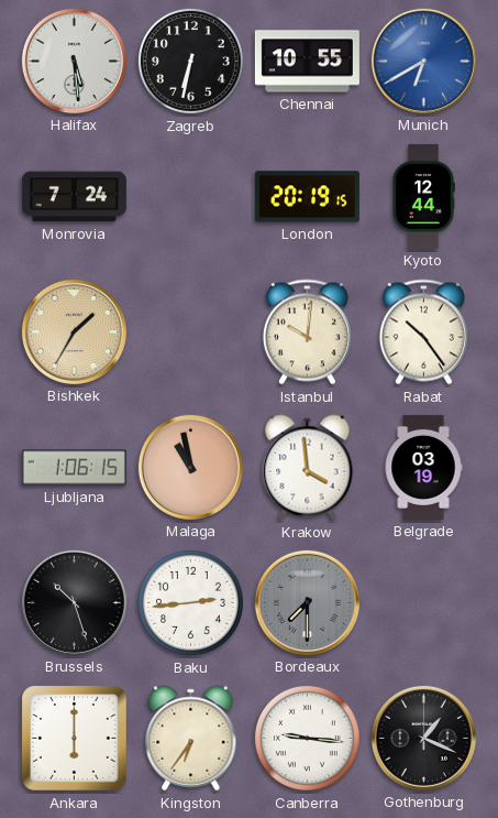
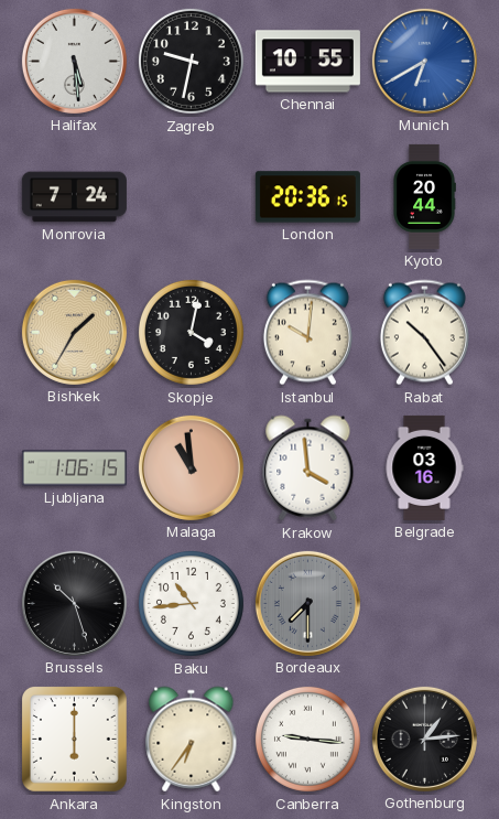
Zagreb: 6:32 -> 9:32 (191, 61)
London: 20:19 -> 20:36 (307, 197)
Kyoto: 12:44 -> 20:44 (424, 196)
Skopje: none -> 4:02 (191, 332)
Malaga: 10:58 -> 10:59 (191, 467)
Belgrade: 03:19 -> 03:16 (424, 467)
Baku: 2:44 -> 10:44 (191, 603)
Gothenburg: 1:19 -> 1:14 (424, 739)
